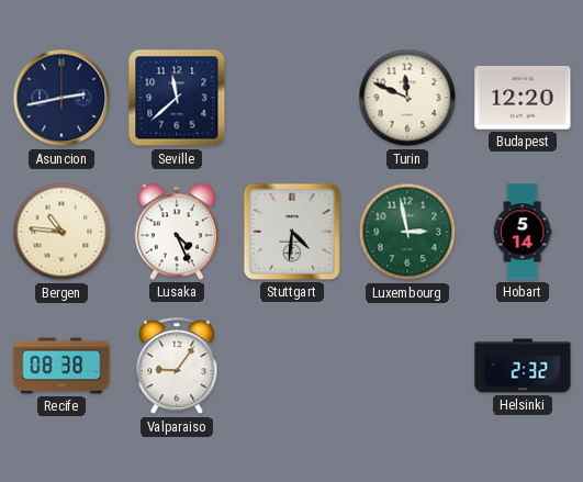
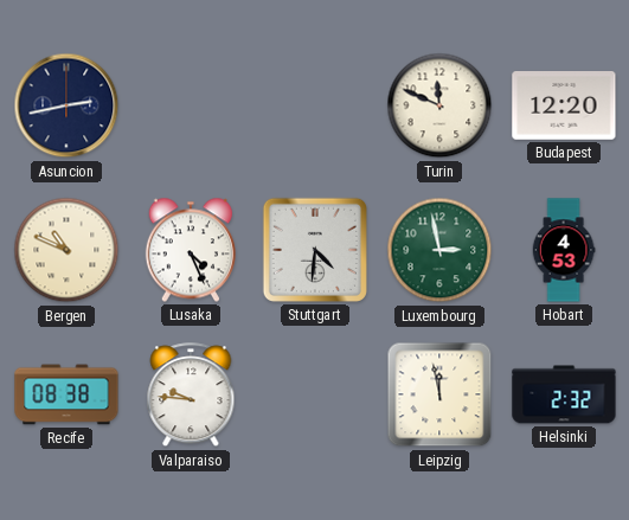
Seville: 11:38 -> none (177, 98)
Bergen: 10:46 -> 10:49 (66, 250)
Hobart: 5:14 -> 4:53 (564, 250)
Valparaiso: 9:06 -> 9:46 (191, 396)
Leipzig: none -> 11:58 (439, 394)
